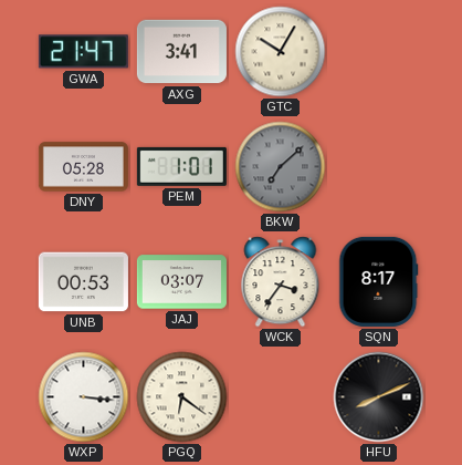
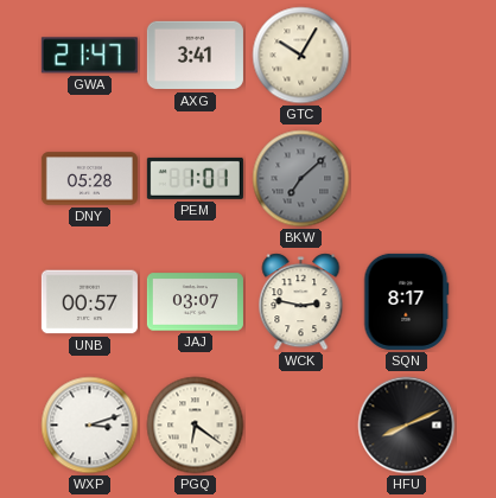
UNB: 00:53 -> 00:57 (89, 302)
WCK: 3:36 -> 2:47 (301, 302)
WXP: 3:16 -> 3:12 (90, 426)
